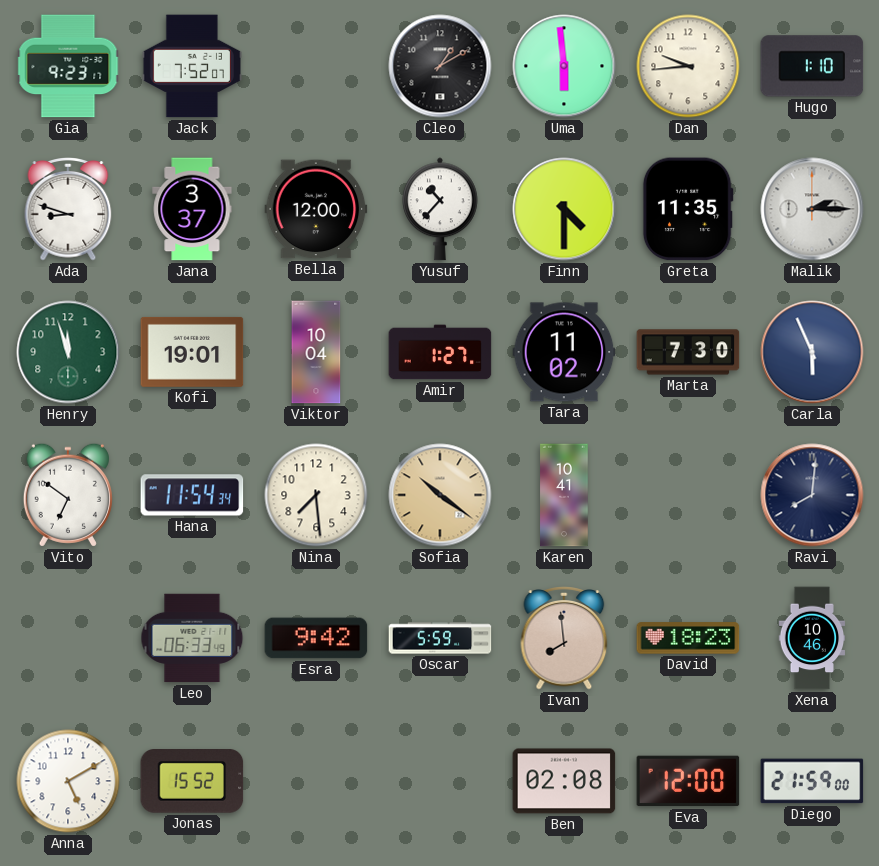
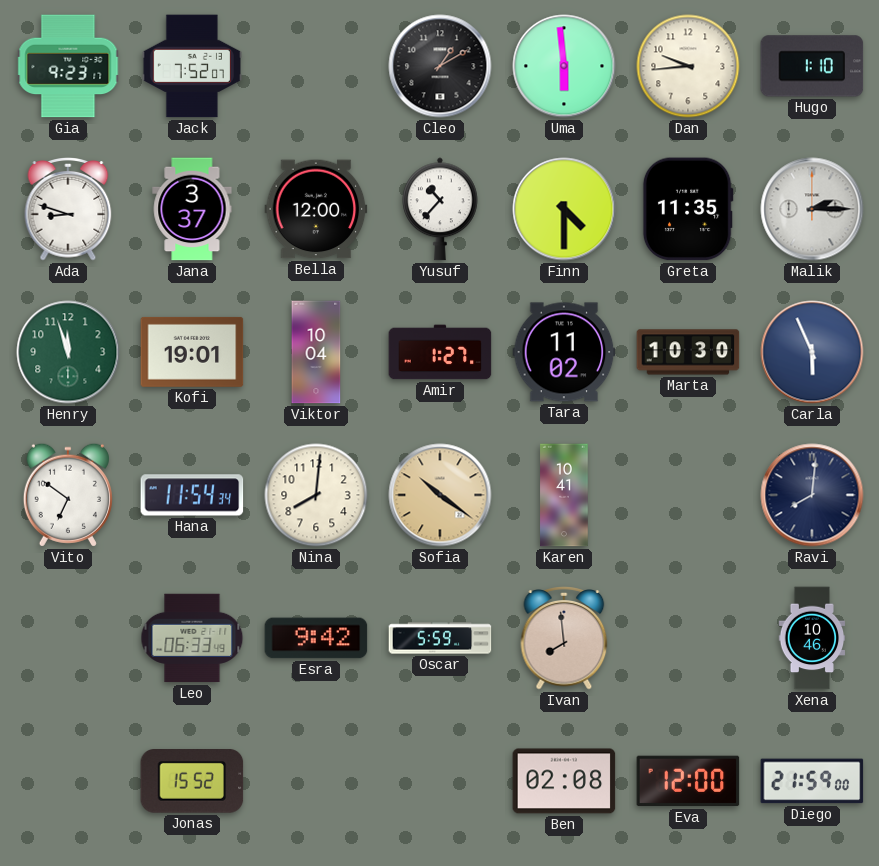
Marta: 7:30 -> 10:30 (688, 352)
Nina: 7:29 -> 8:01 (316, 495)
David: 18:23 -> none (688, 638)
Anna: 5:10 -> none (68, 781)
